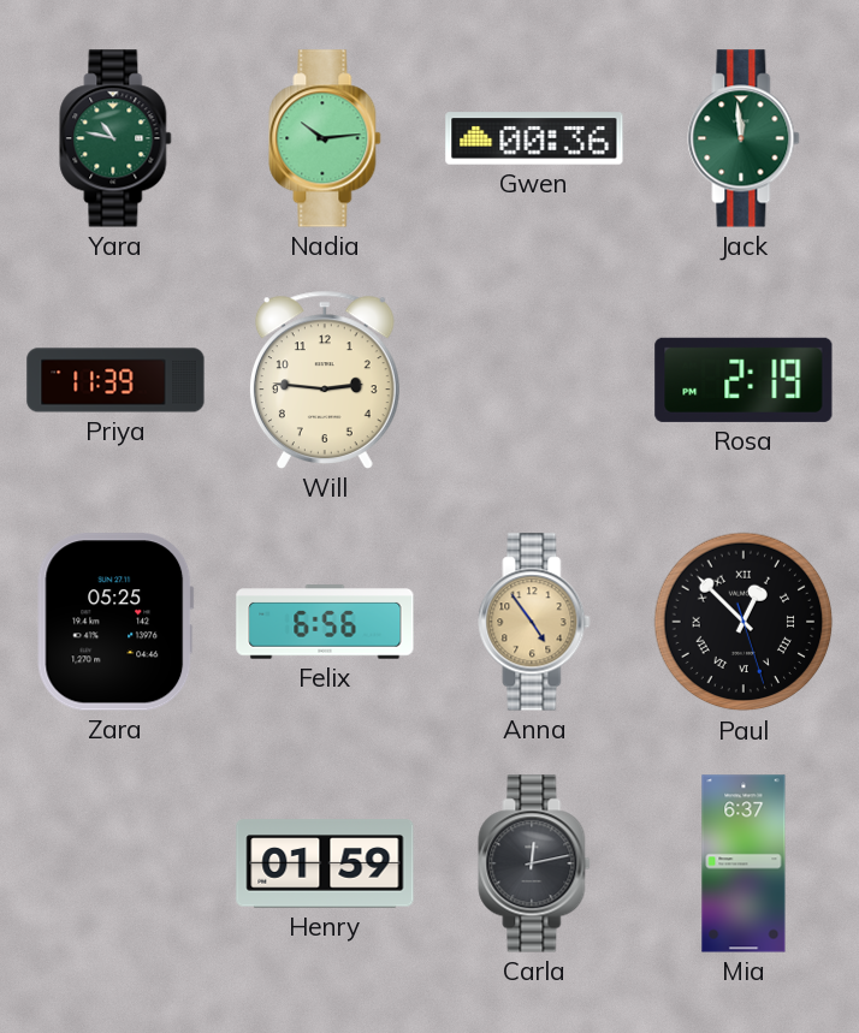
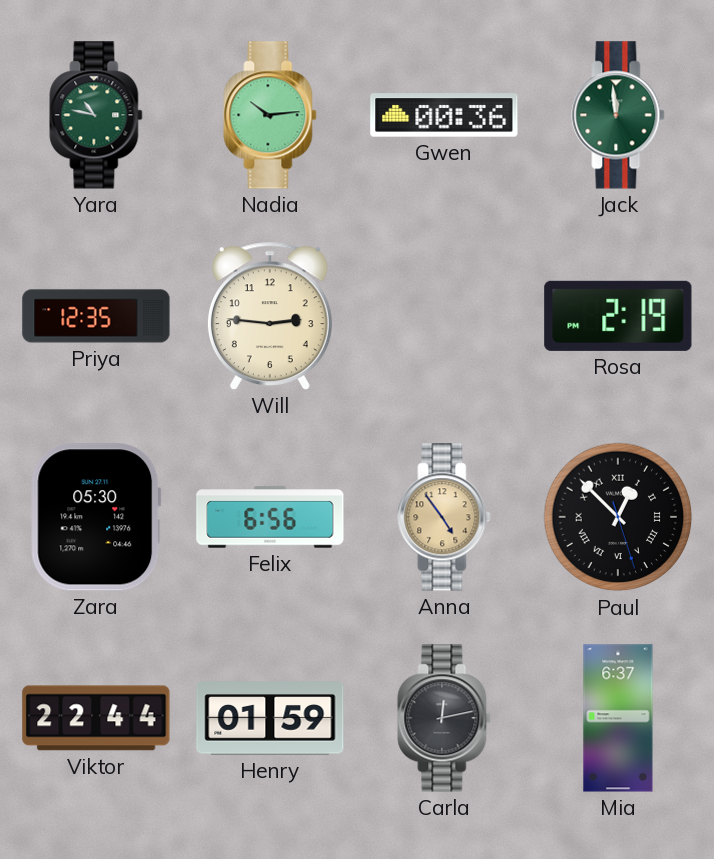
Priya: 11:39 -> 12:35 (96, 316)
Zara: 05:25 -> 05:30 (96, 517)
Viktor: none -> 22:44 (96, 718)
